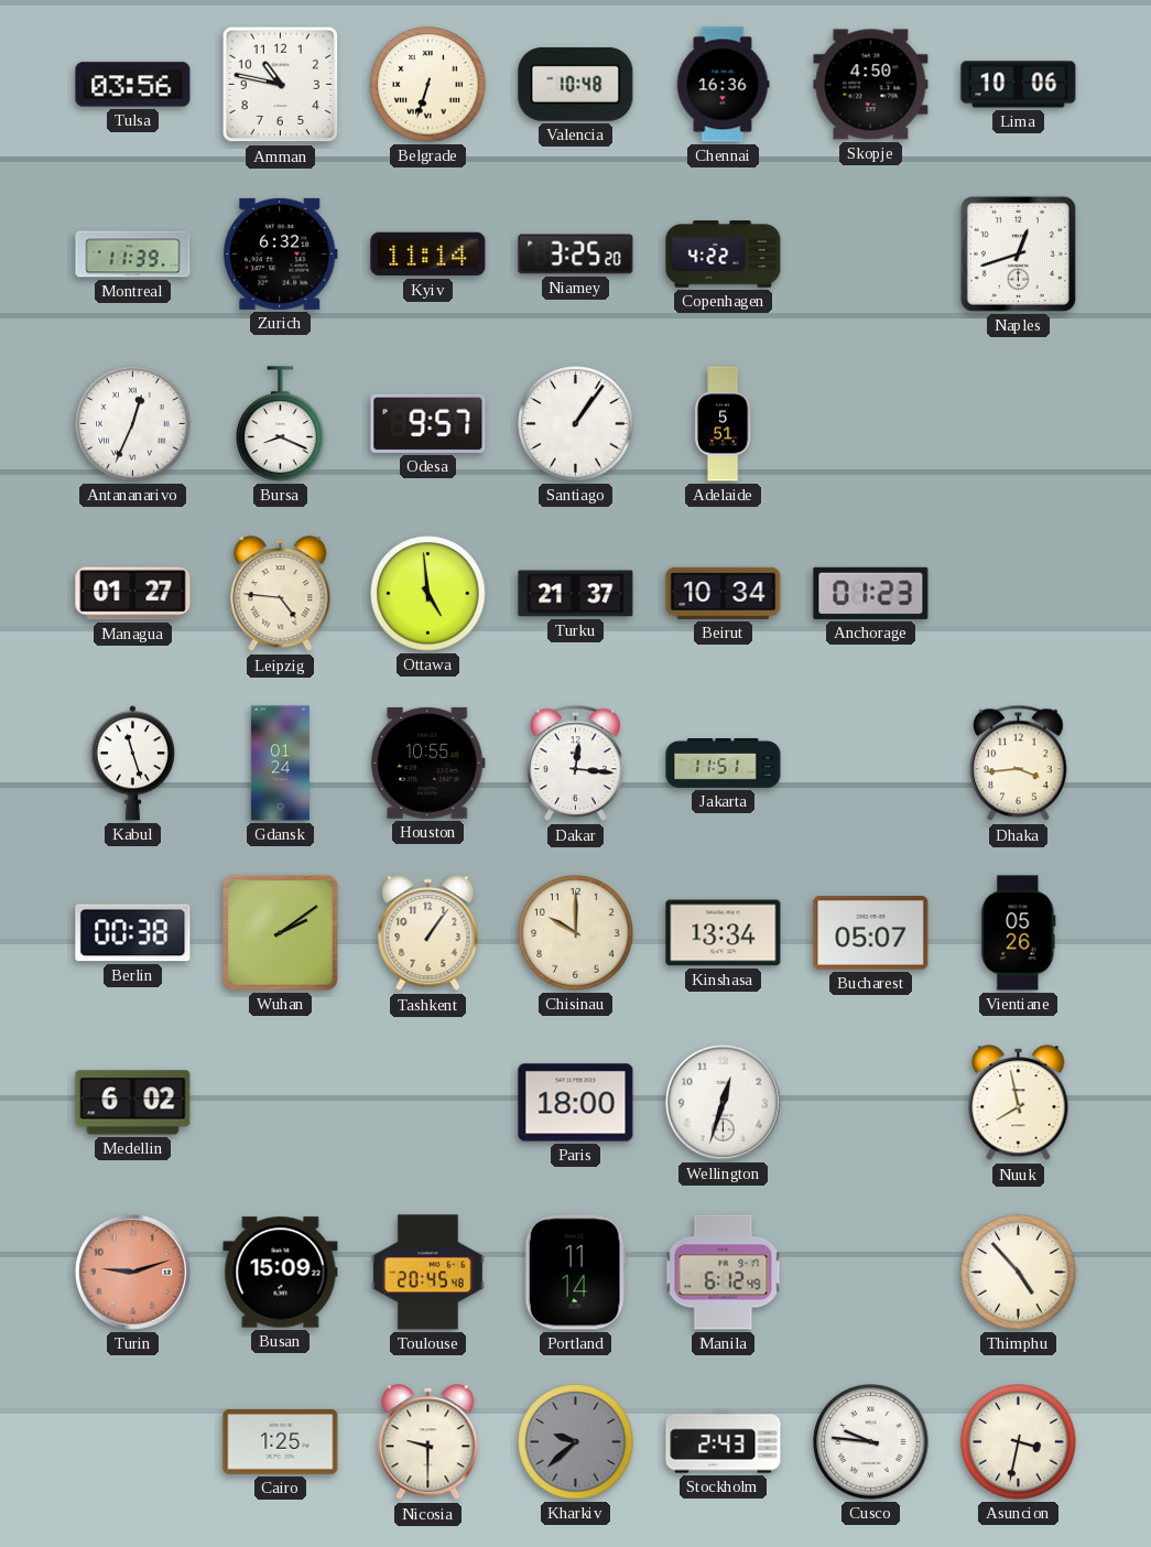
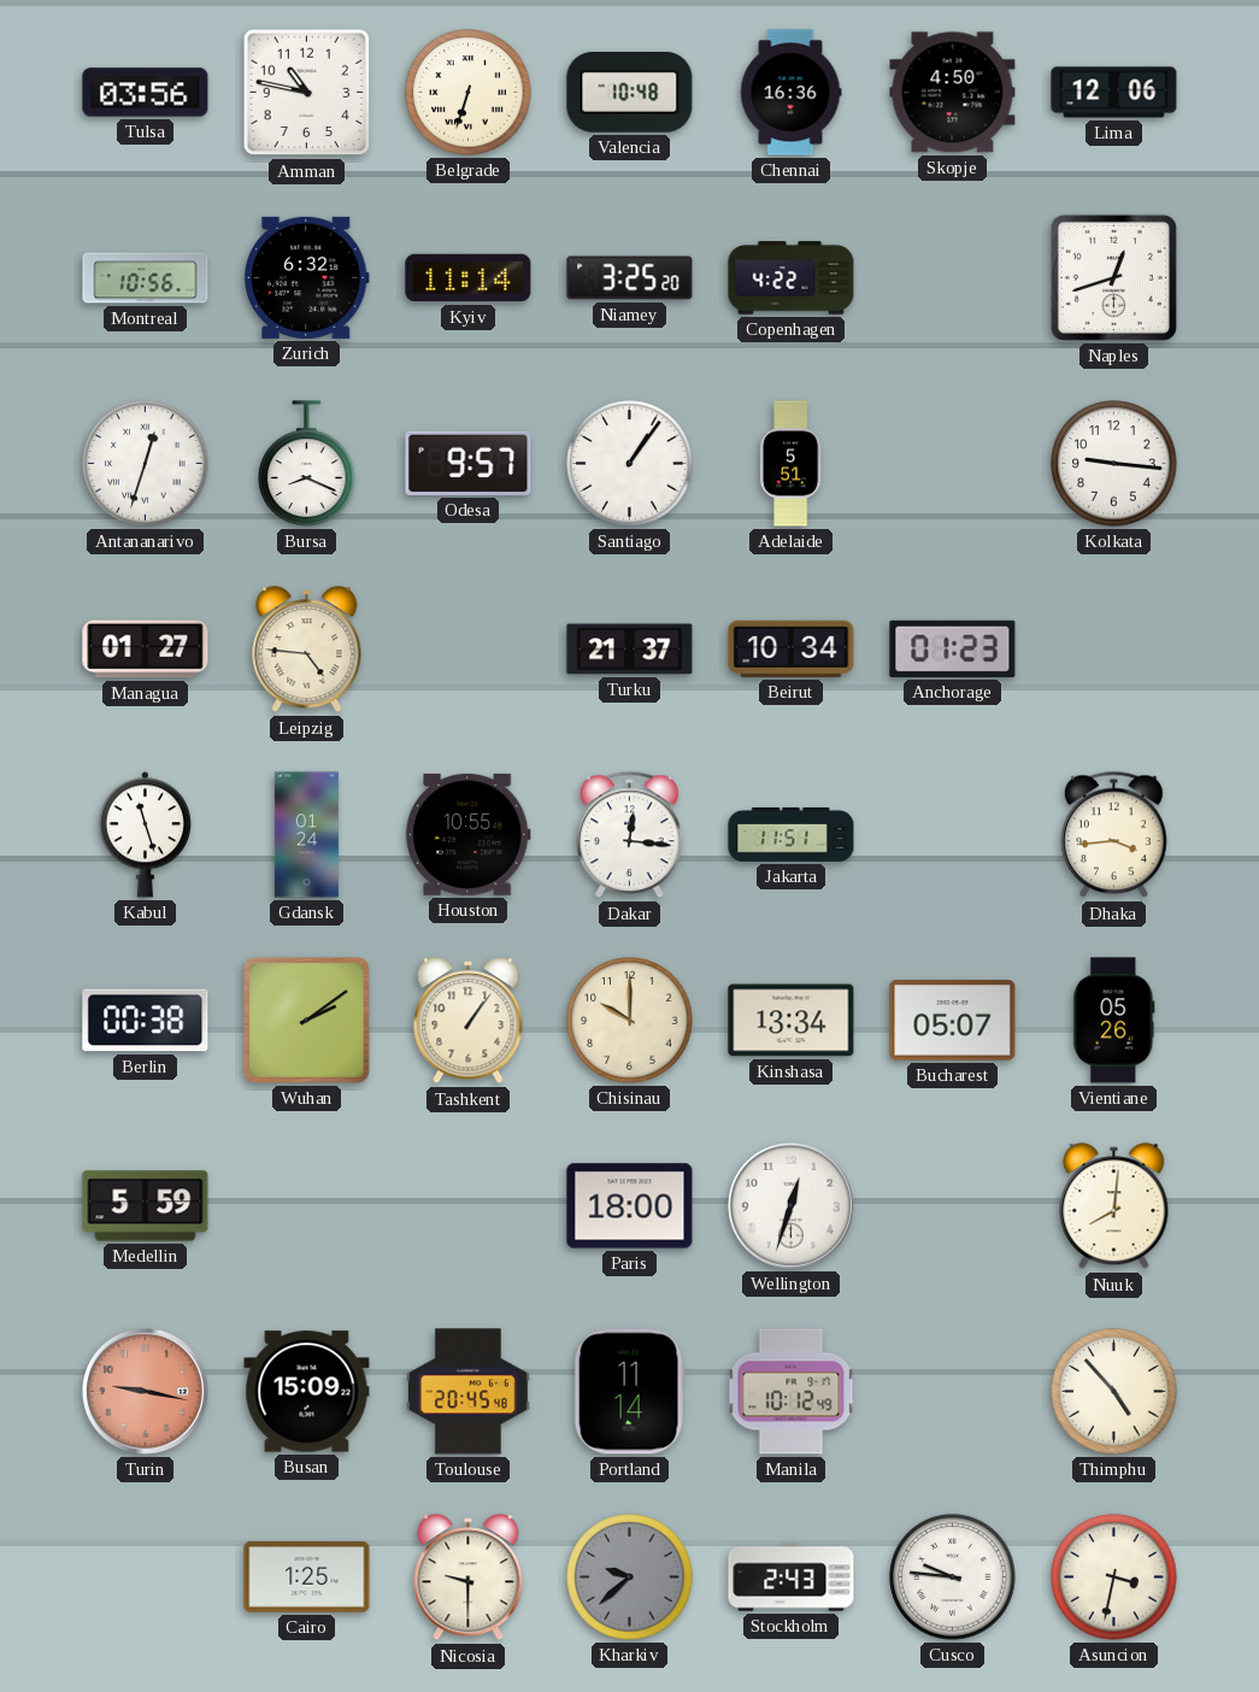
Lima: 10:06 -> 12:06 (1114, 93)
Montreal: 11:39 -> 10:56 (146, 278)
Antananarivo: 12:34 -> 12:33 (146, 464)
Kolkata: none -> 9:16 (1114, 464)
Ottawa: 4:59 -> none (428, 594)
Medellin: 6:02 -> 5:59 (146, 1206)
Nuuk: 7:58 -> 8:01 (1114, 1206)
Turin: 9:12 -> 9:17 (145, 1391)
Manila: 6:12 -> 10:12 (792, 1392)
